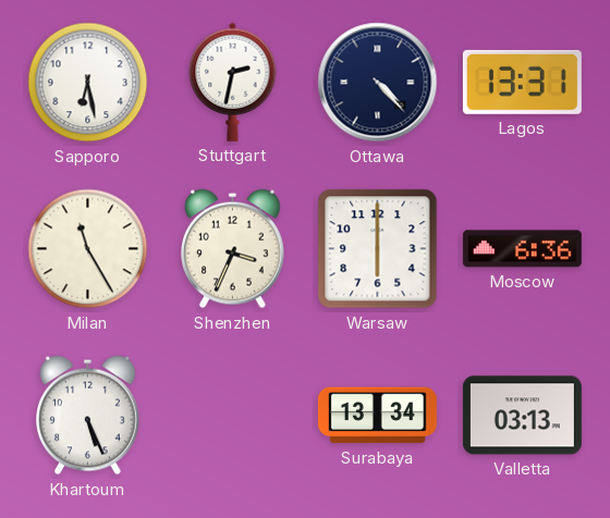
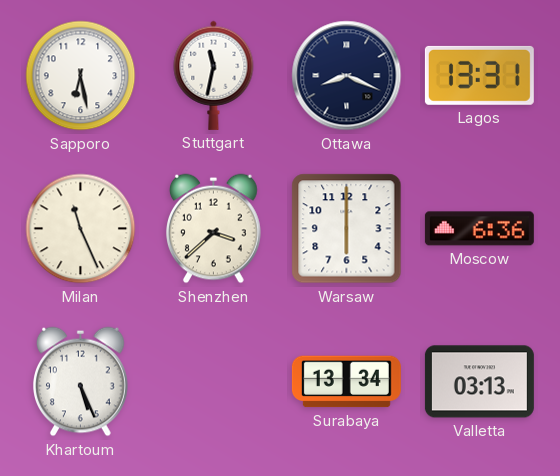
Stuttgart: 2:32 -> 11:32 (214, 75)
Ottawa: 4:23 -> 8:19 (347, 76)
Milan: 11:25 -> 11:26 (81, 229)
Shenzhen: 3:34 -> 3:38 (214, 229)
